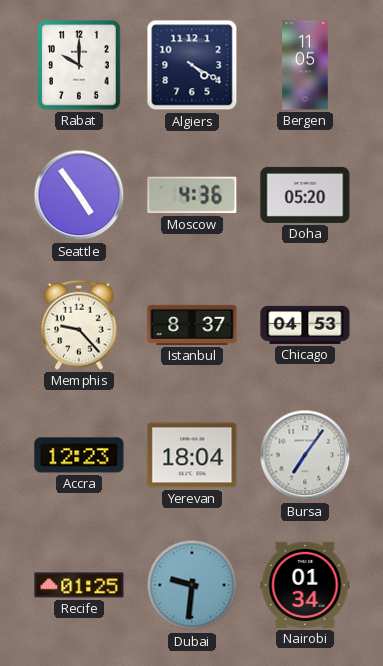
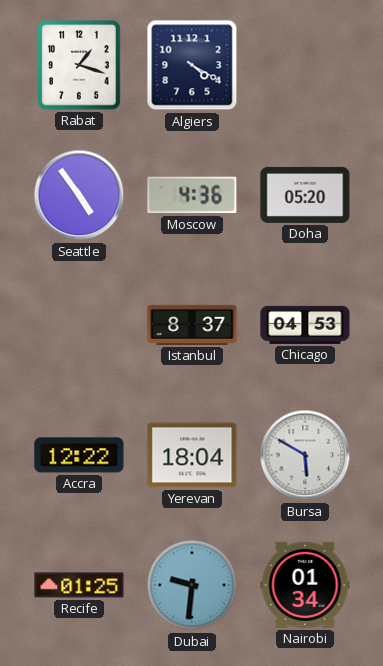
Rabat: 10:00 -> 1:18 (80, 66)
Bergen: 11:05 -> none (305, 65)
Memphis: 9:23 -> none (79, 325)
Accra: 12:23 -> 12:22 (79, 455)
Bursa: 7:06 -> 5:50 (305, 455)
